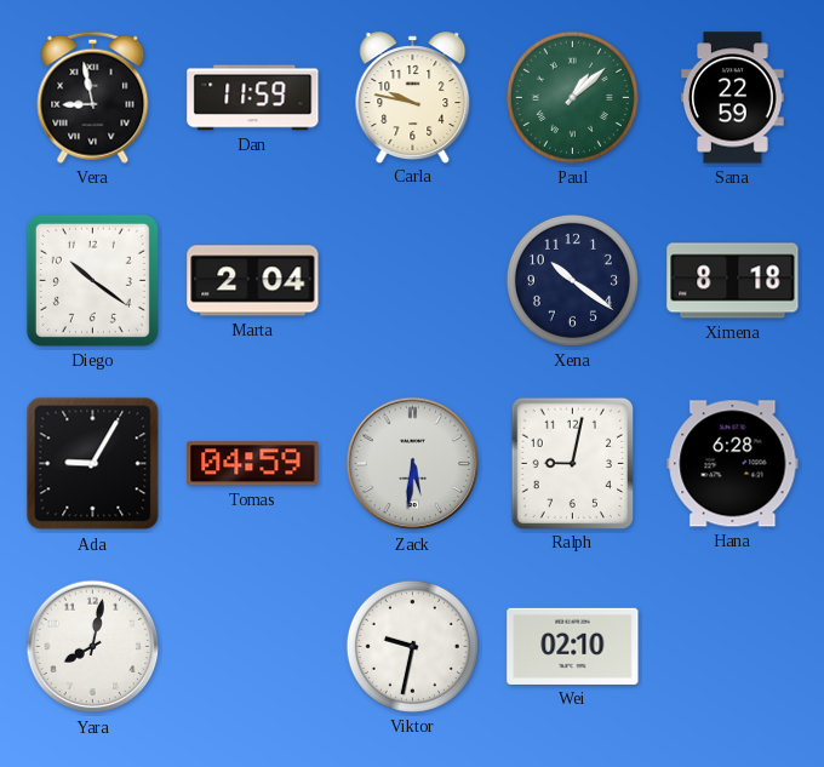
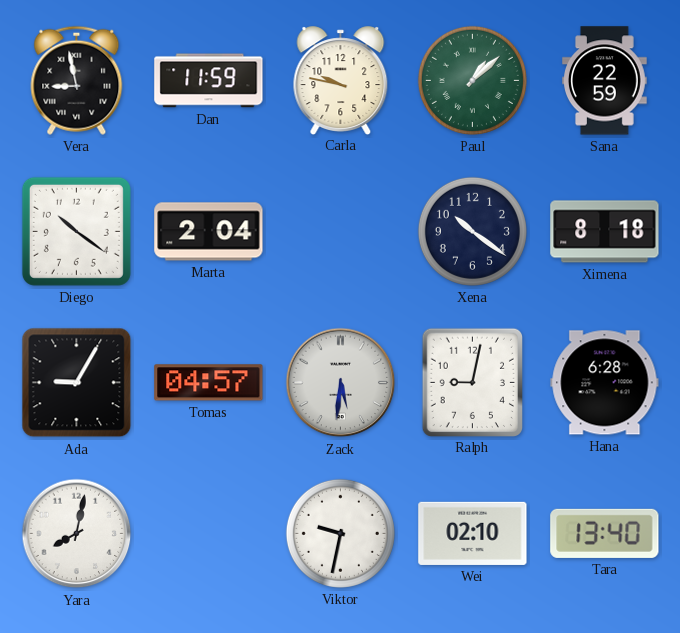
Tomas: 04:59 -> 04:57 (209, 383)
Tara: none -> 13:40 (605, 533)
